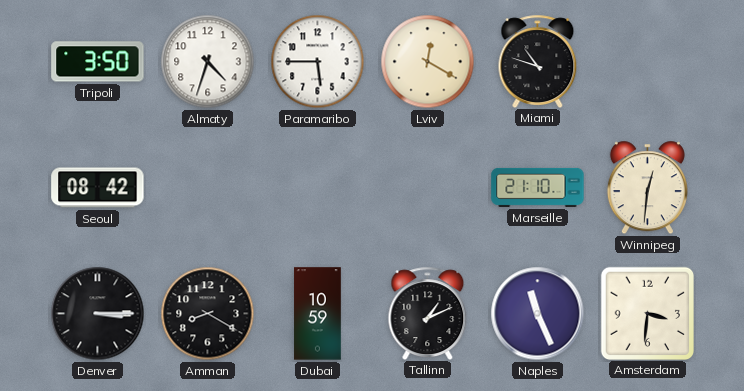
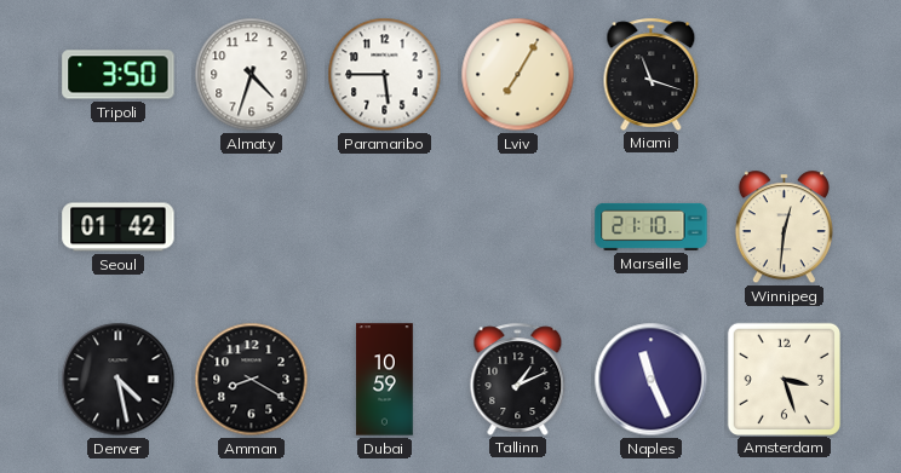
Lviv: 12:20 -> 7:05 (518, 75)
Miami: 10:48 -> 11:18 (652, 74)
Seoul: 08:42 -> 01:42 (119, 227)
Denver: 3:15 -> 4:28 (119, 380)
Amsterdam: 3:31 -> 3:27 (784, 379)
